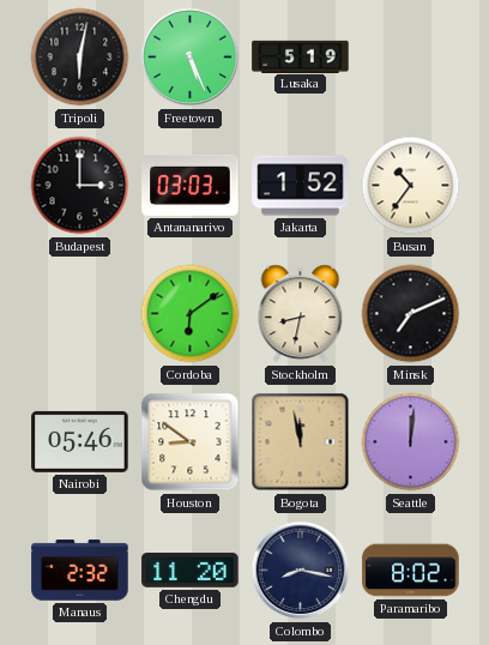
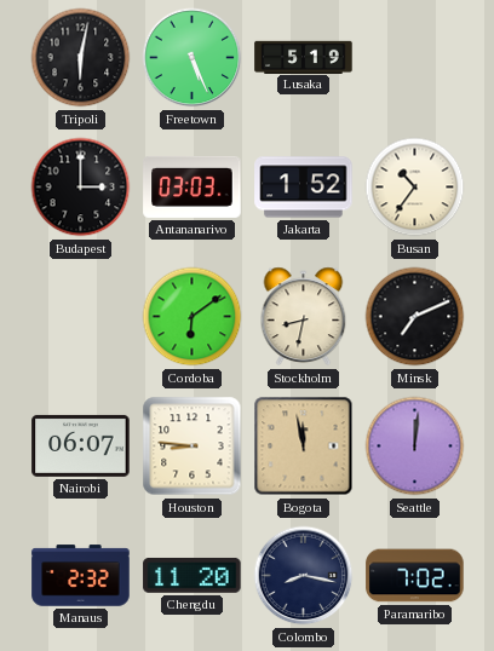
Nairobi: 05:46 -> 06:07 (81, 445)
Houston: 8:51 -> 8:46 (193, 447)
Paramaribo: 8:02 -> 7:02 (415, 576)
